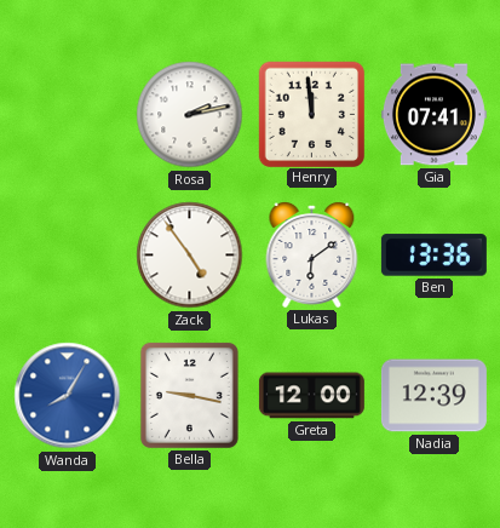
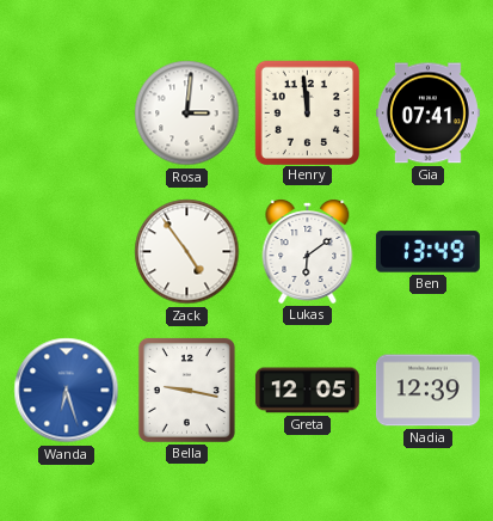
Rosa: 2:13 -> 3:01 (187, 114)
Ben: 13:36 -> 13:49 (427, 252)
Wanda: 8:05 -> 6:27 (67, 391)
Greta: 12:00 -> 12:05 (307, 391)
